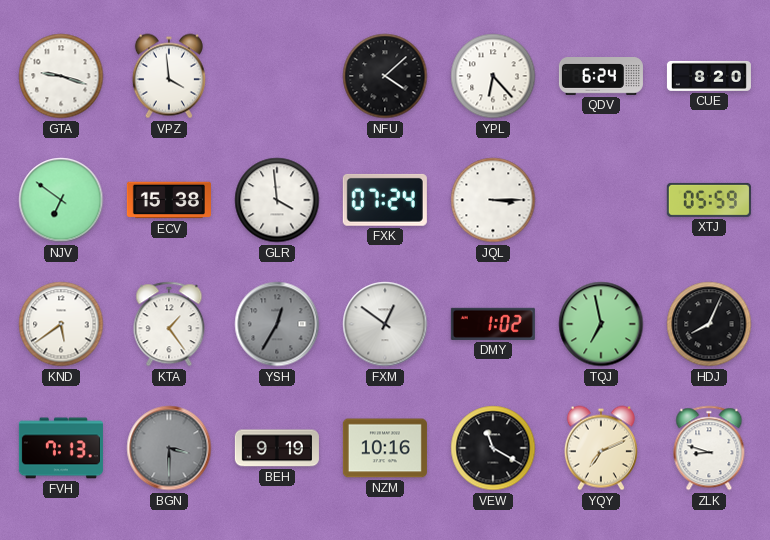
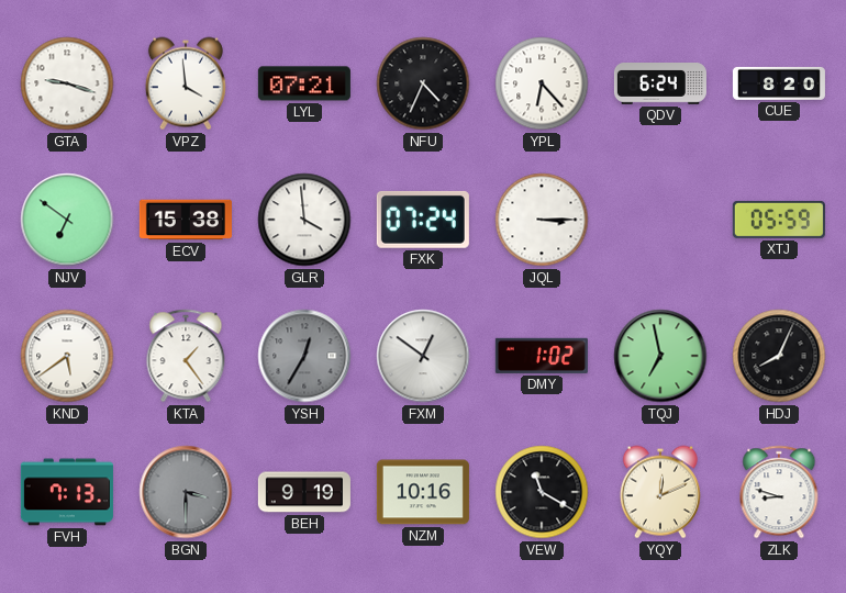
LYL: none -> 07:21 (304, 83)
NFU: 4:08 -> 4:34 (423, 83)
YQY: 7:11 -> 12:11 (660, 492)
